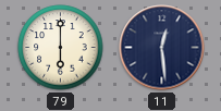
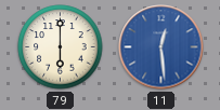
11 dial: navy -> blue (161, 47)
